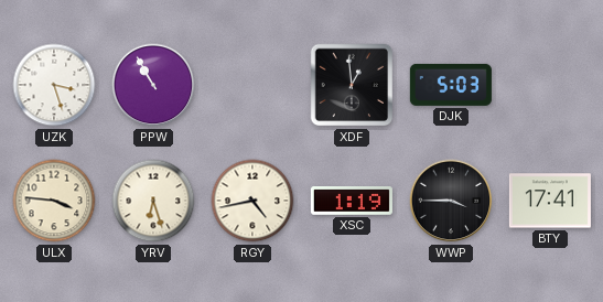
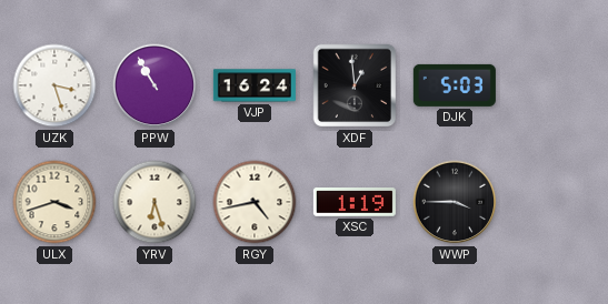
VJP: none -> 16:24 (255, 85)
ULX: 3:46 -> 3:42 (54, 202)
BTY: 17:41 -> none (550, 201)
